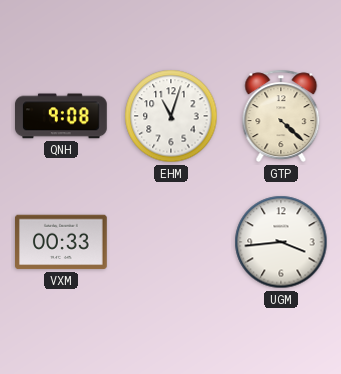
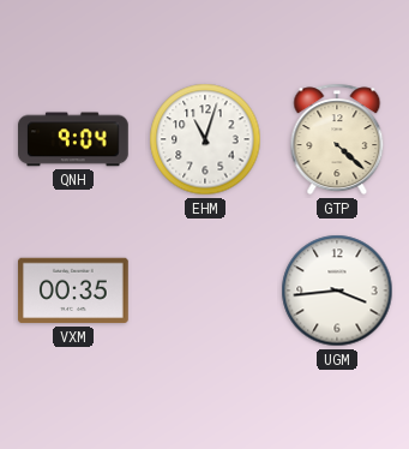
QNH: 9:08 -> 9:04 (74, 139)
VXM: 00:33 -> 00:35 (74, 291)
